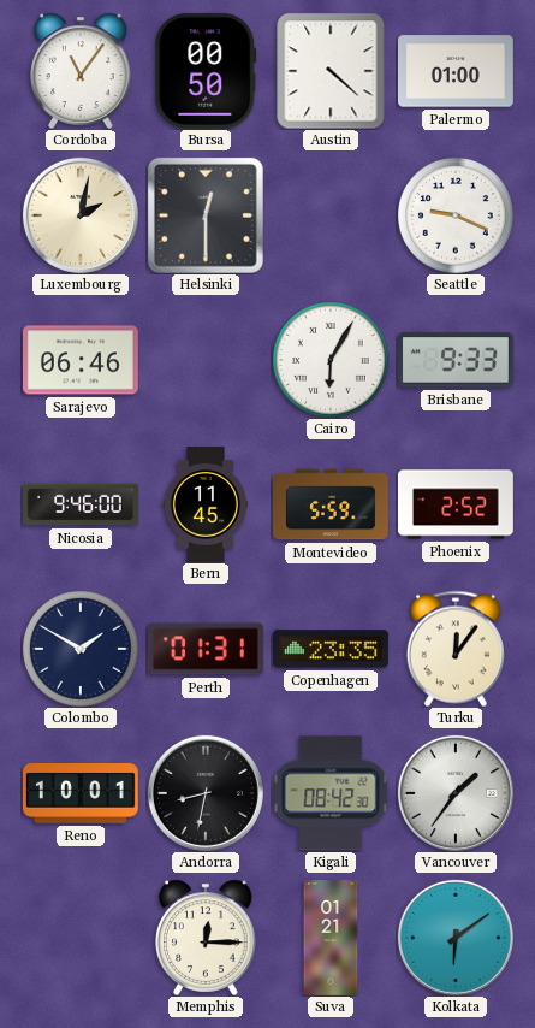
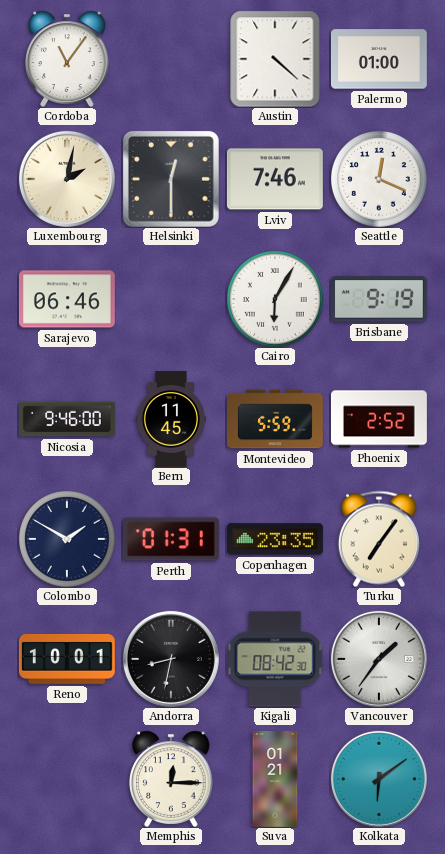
Bursa: 00:50 -> none (206, 71)
Lviv: none -> 7:46 (275, 179)
Seattle: 9:19 -> 12:19 (379, 179)
Brisbane: 9:33 -> 9:19 (379, 299)
Turku: 12:06 -> 7:06 (379, 539)
